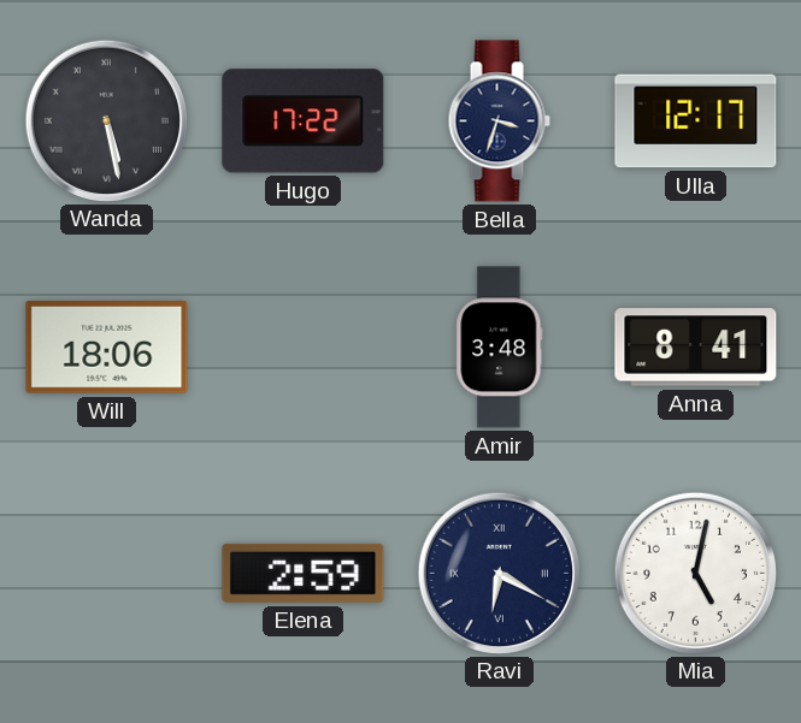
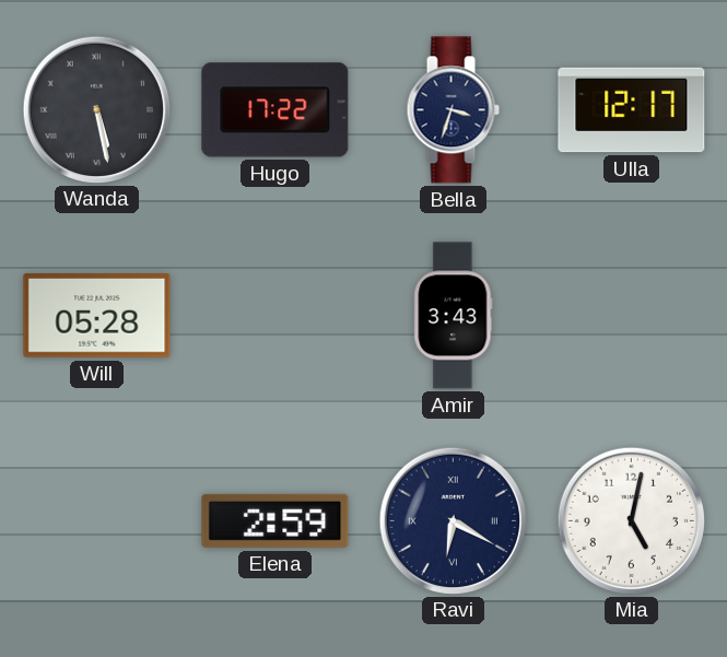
Will: 18:06 -> 05:28 (97, 316)
Amir: 3:48 -> 3:43 (454, 316)
Anna: 8:41 -> none (696, 348)
